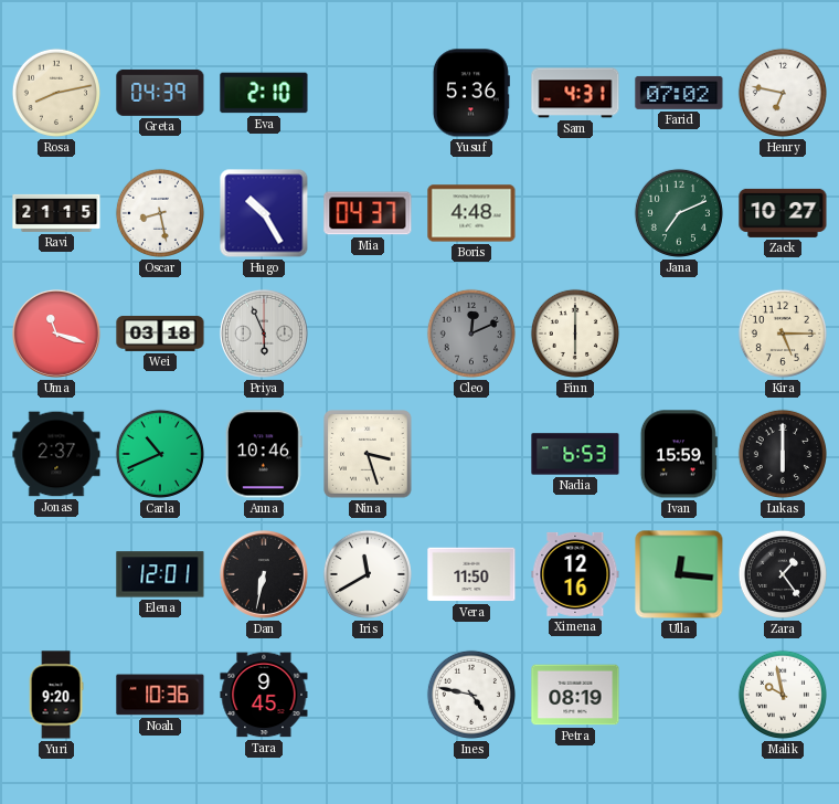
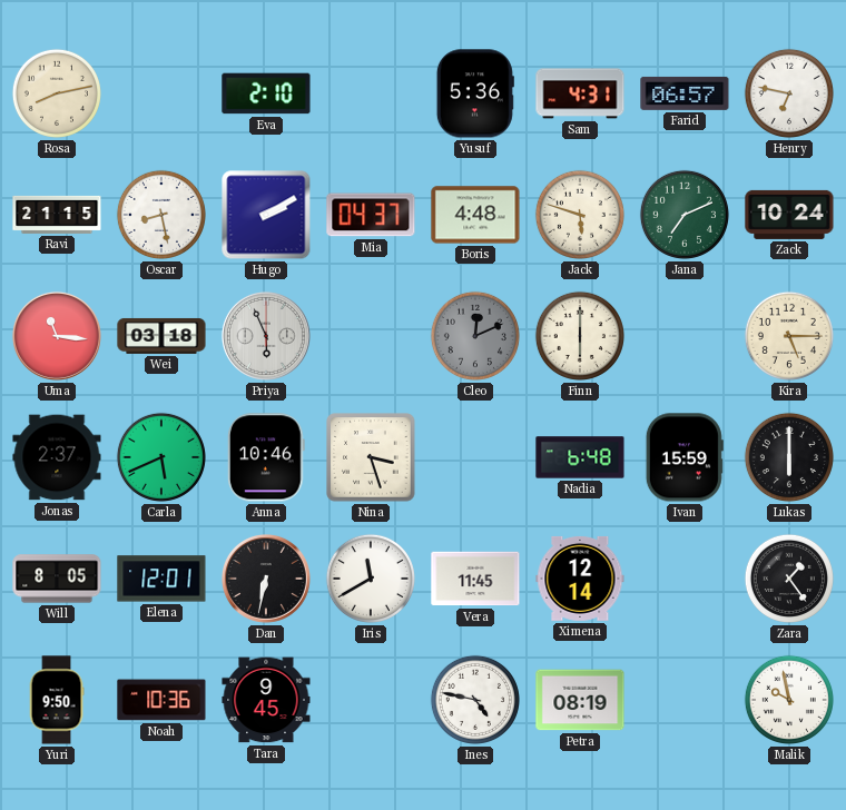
Greta: 04:39 -> none (160, 93)
Farid: 07:02 -> 06:57 (685, 93)
Hugo: 10:25 -> 2:10 (266, 215)
Jack: none -> 5:48 (580, 215)
Zack: 10:27 -> 10:24 (789, 215)
Uma: 11:18 -> 11:16 (57, 336)
Carla: 10:41 -> 5:41 (161, 457)
Nadia: 6:53 -> 6:48 (580, 457)
Will: none -> 8:05 (57, 579)
Vera: 11:50 -> 11:45 (475, 579)
Ximena: 12:16 -> 12:14 (580, 579)
Ulla: 12:16 -> none (679, 574)
Yuri: 9:20 -> 9:50 (57, 700)
